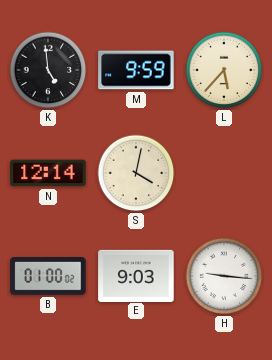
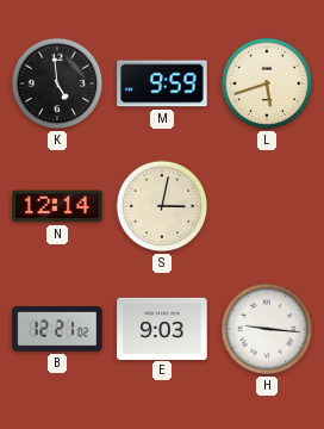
L: 5:37 -> 5:42 (267, 83)
S: 4:02 -> 3:02 (162, 206)
B: 01:00 -> 12:21 (57, 330)
